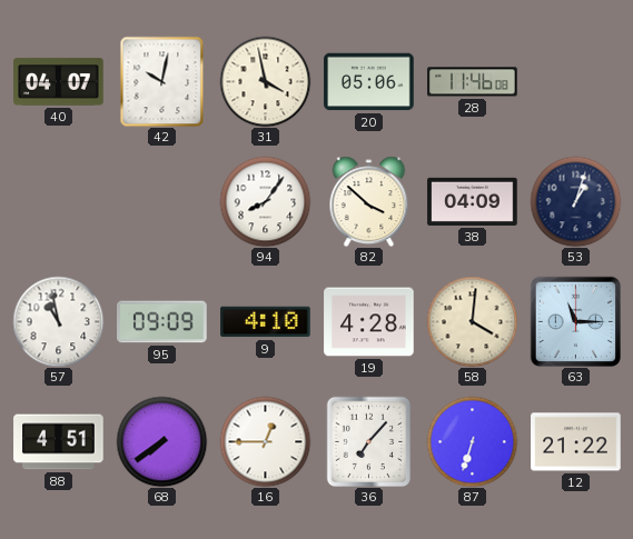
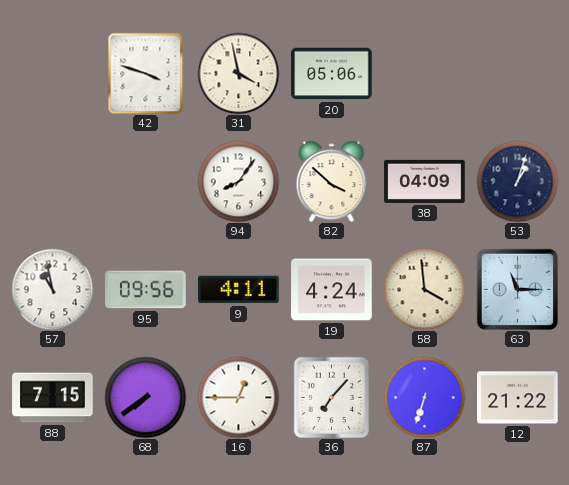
40: 04:07 -> none (59, 82)
42: 10:02 -> 3:48 (146, 73)
28: 11:46 -> none (473, 82)
95: 09:09 -> 09:56 (146, 290)
9: 4:10 -> 4:11 (239, 290)
19: 4:28 -> 4:24 (332, 290)
58: 4:01 -> 3:59 (424, 289)
88: 4:51 -> 7:15 (53, 398)
